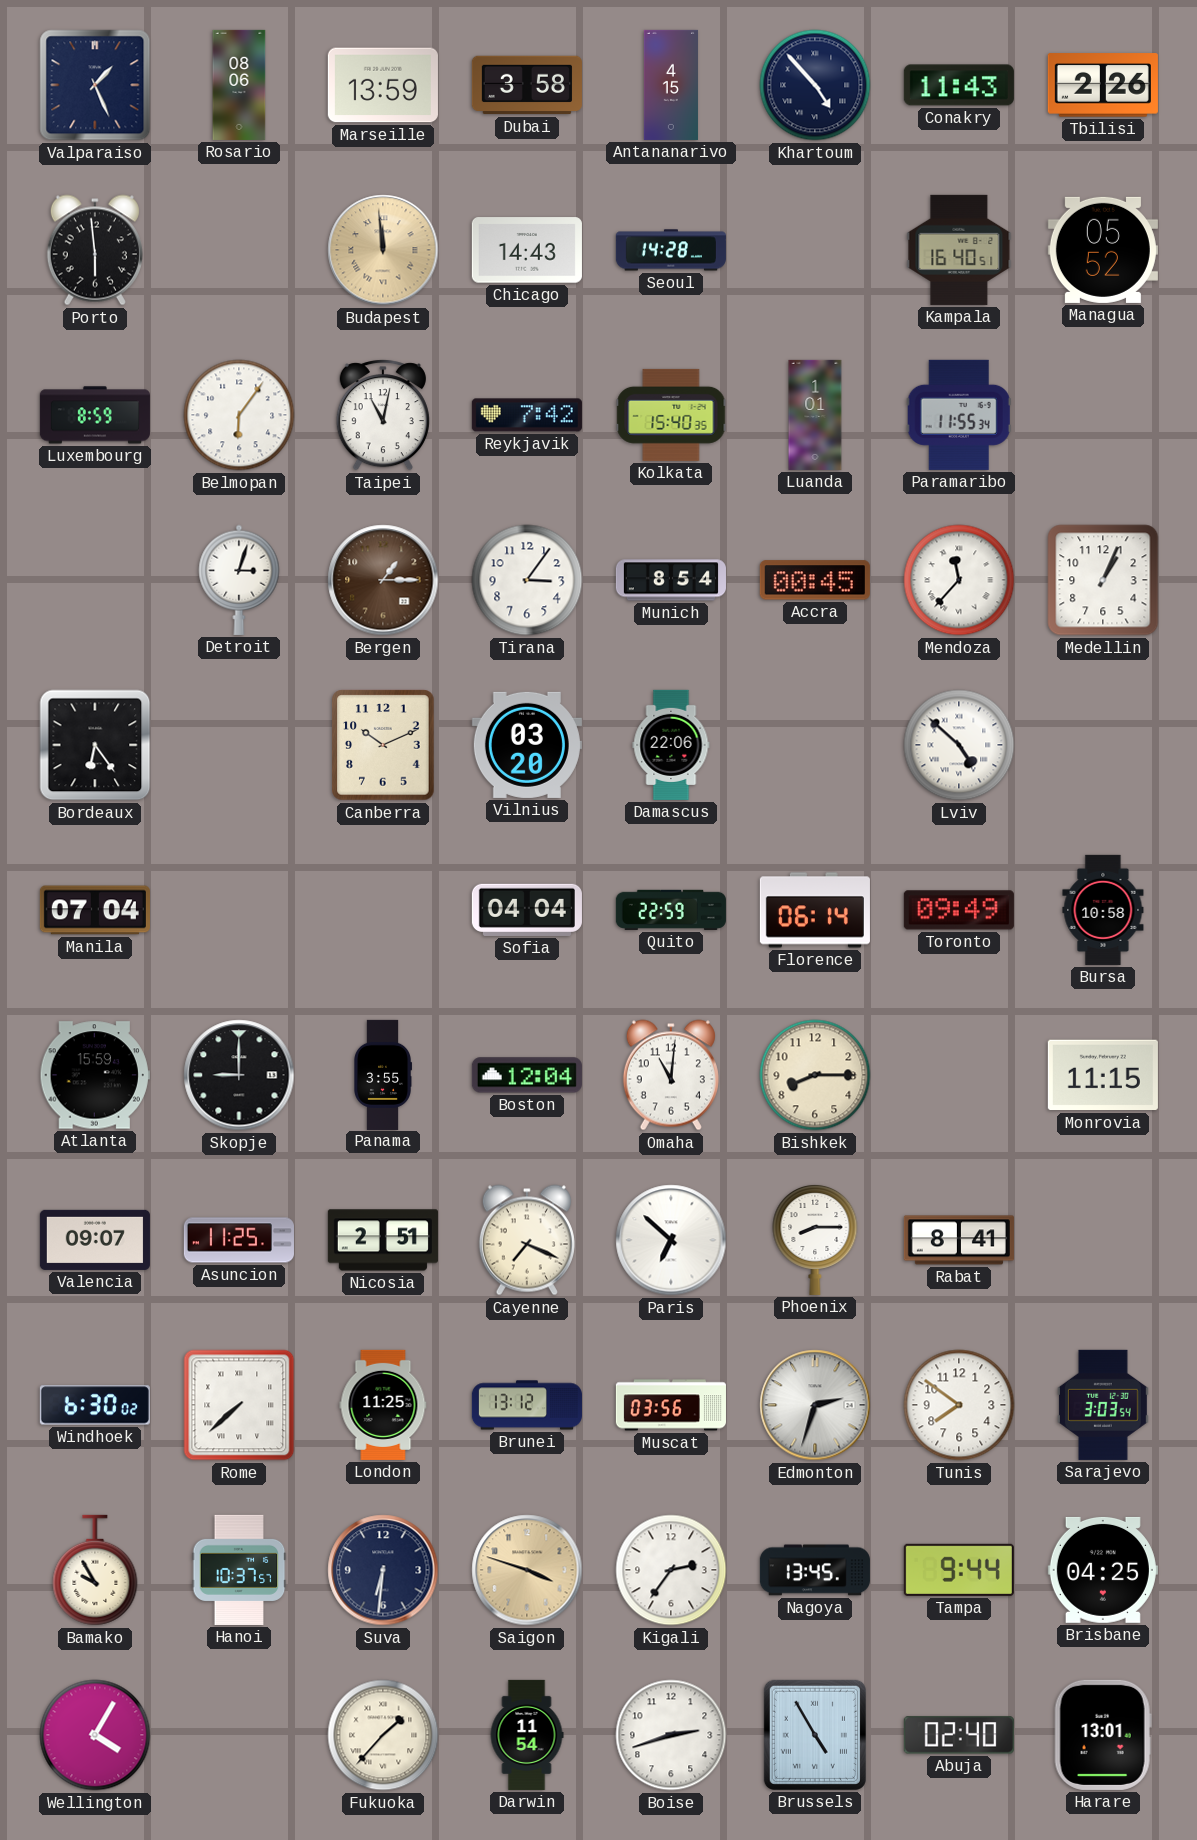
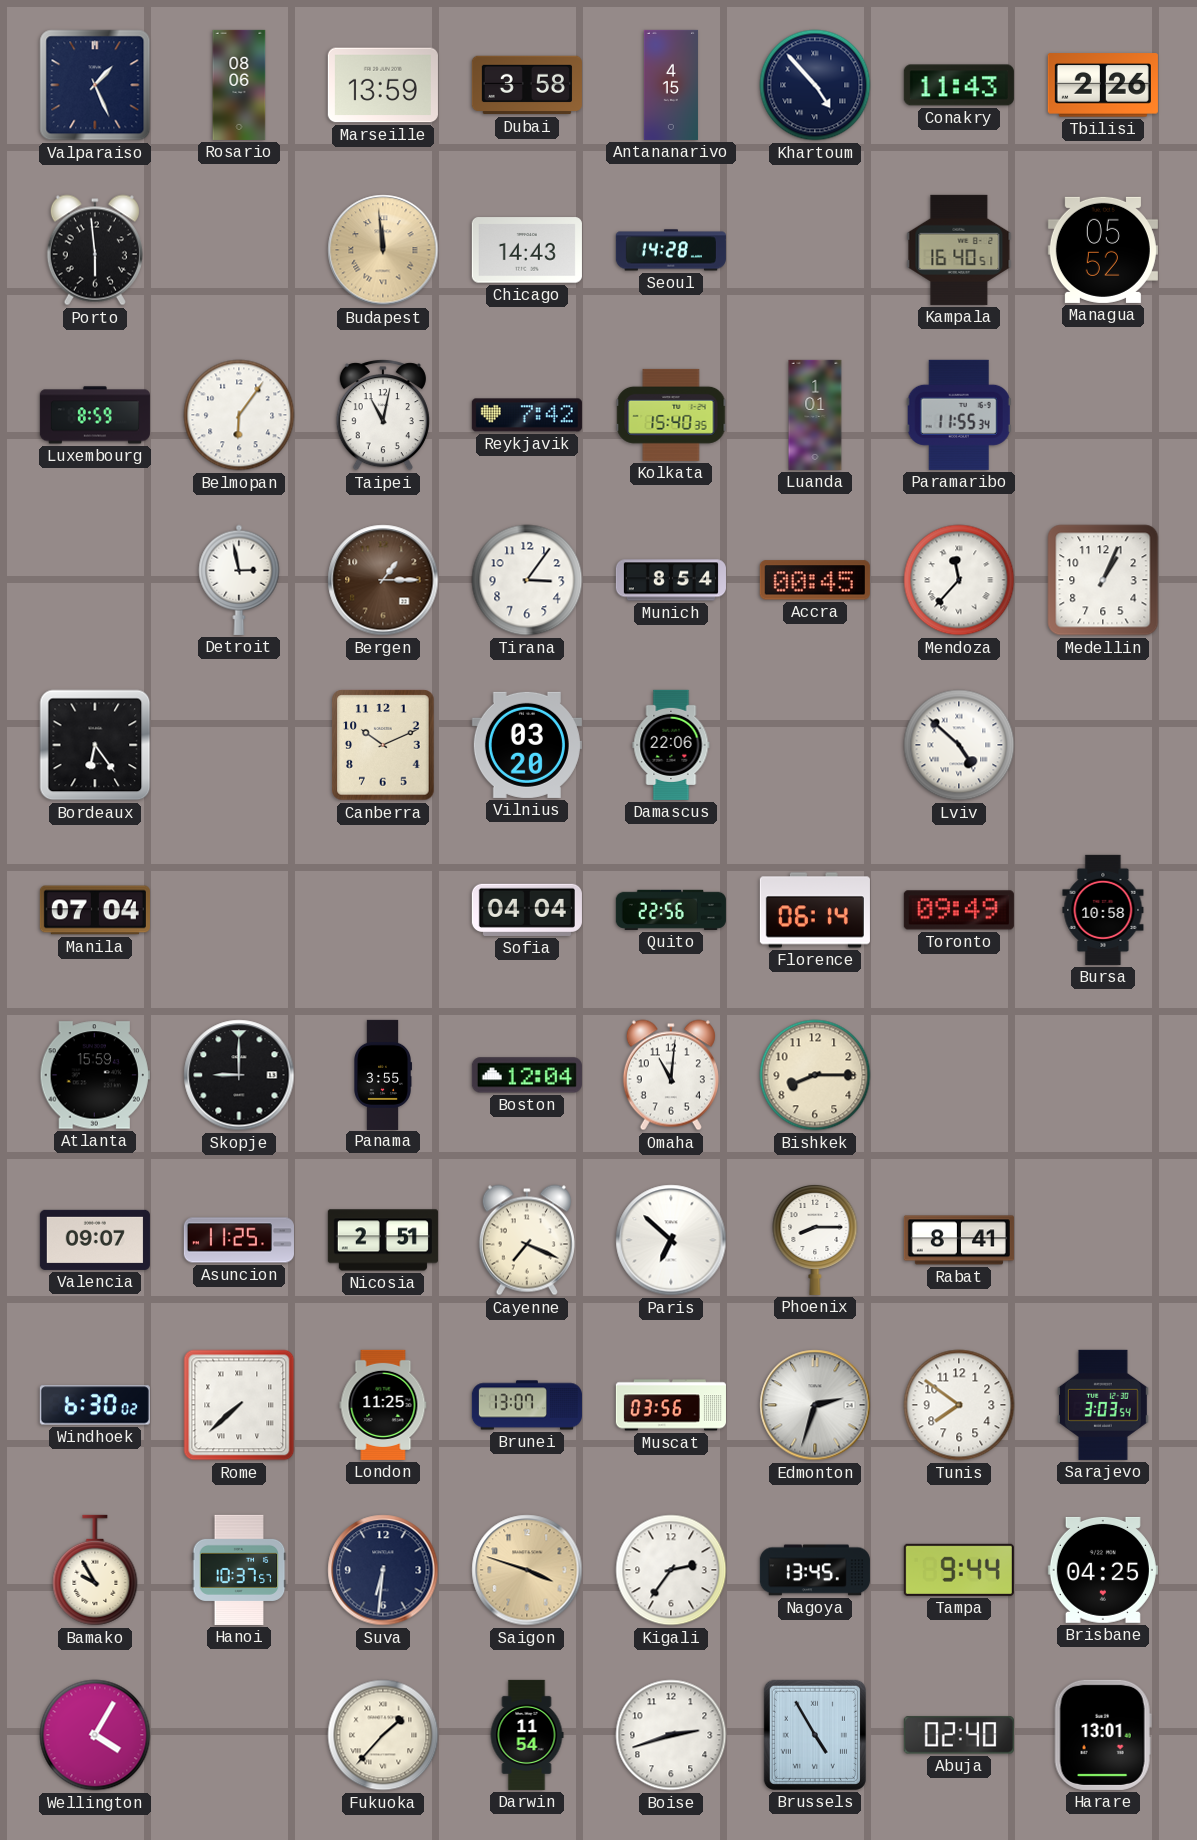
Detroit: 3:03 -> 2:58 (239, 580)
Quito: 22:59 -> 22:56 (671, 910)
Monrovia: 11:15 -> none (1103, 1075)
Brunei: 13:12 -> 13:07 (527, 1405)
